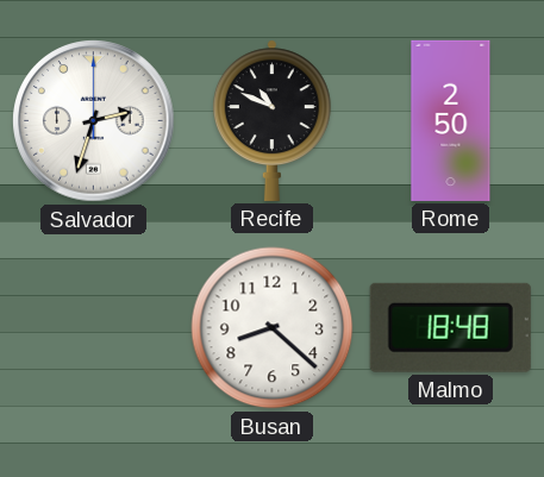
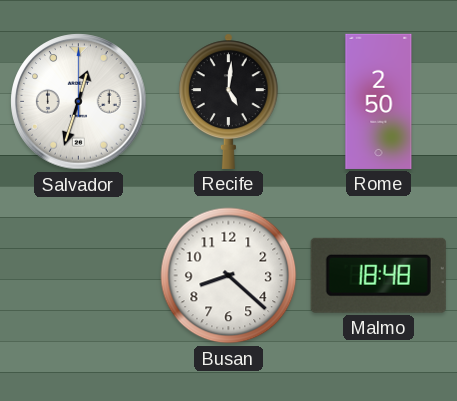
Salvador: 2:33 -> 12:33 (79, 102)
Recife: 10:49 -> 5:01 (228, 101)
